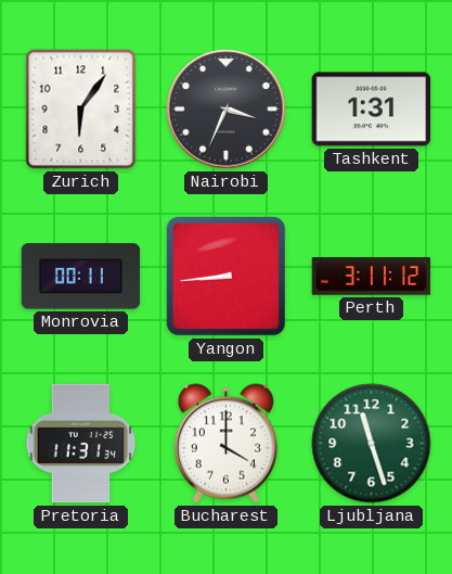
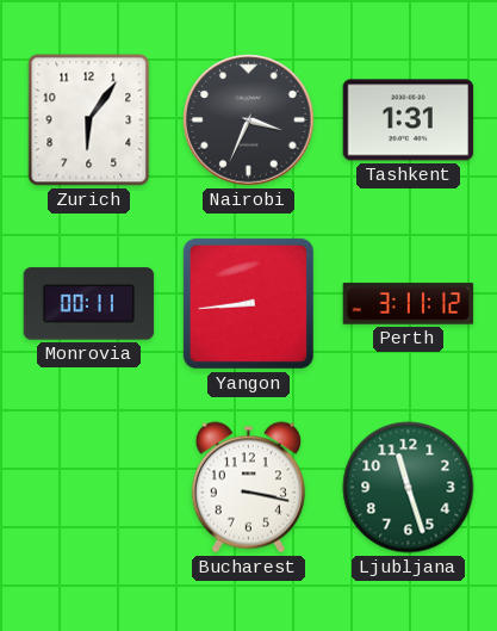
Pretoria: 11:31 -> none (81, 444)
Bucharest: 4:00 -> 3:17 (248, 488)
